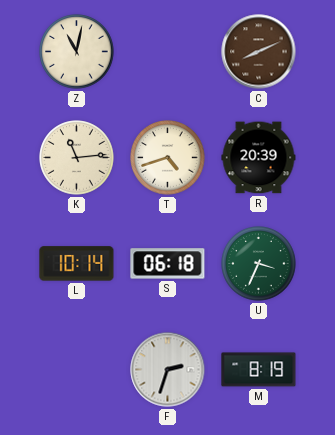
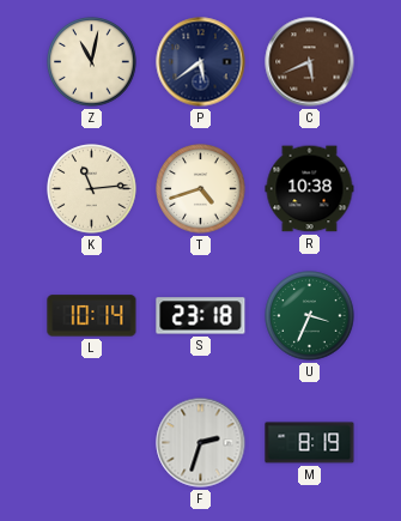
P: none -> 5:39 (201, 62)
C: 8:11 -> 5:41 (310, 62)
R: 20:39 -> 10:38 (310, 189)
S: 06:18 -> 23:18 (201, 316)
